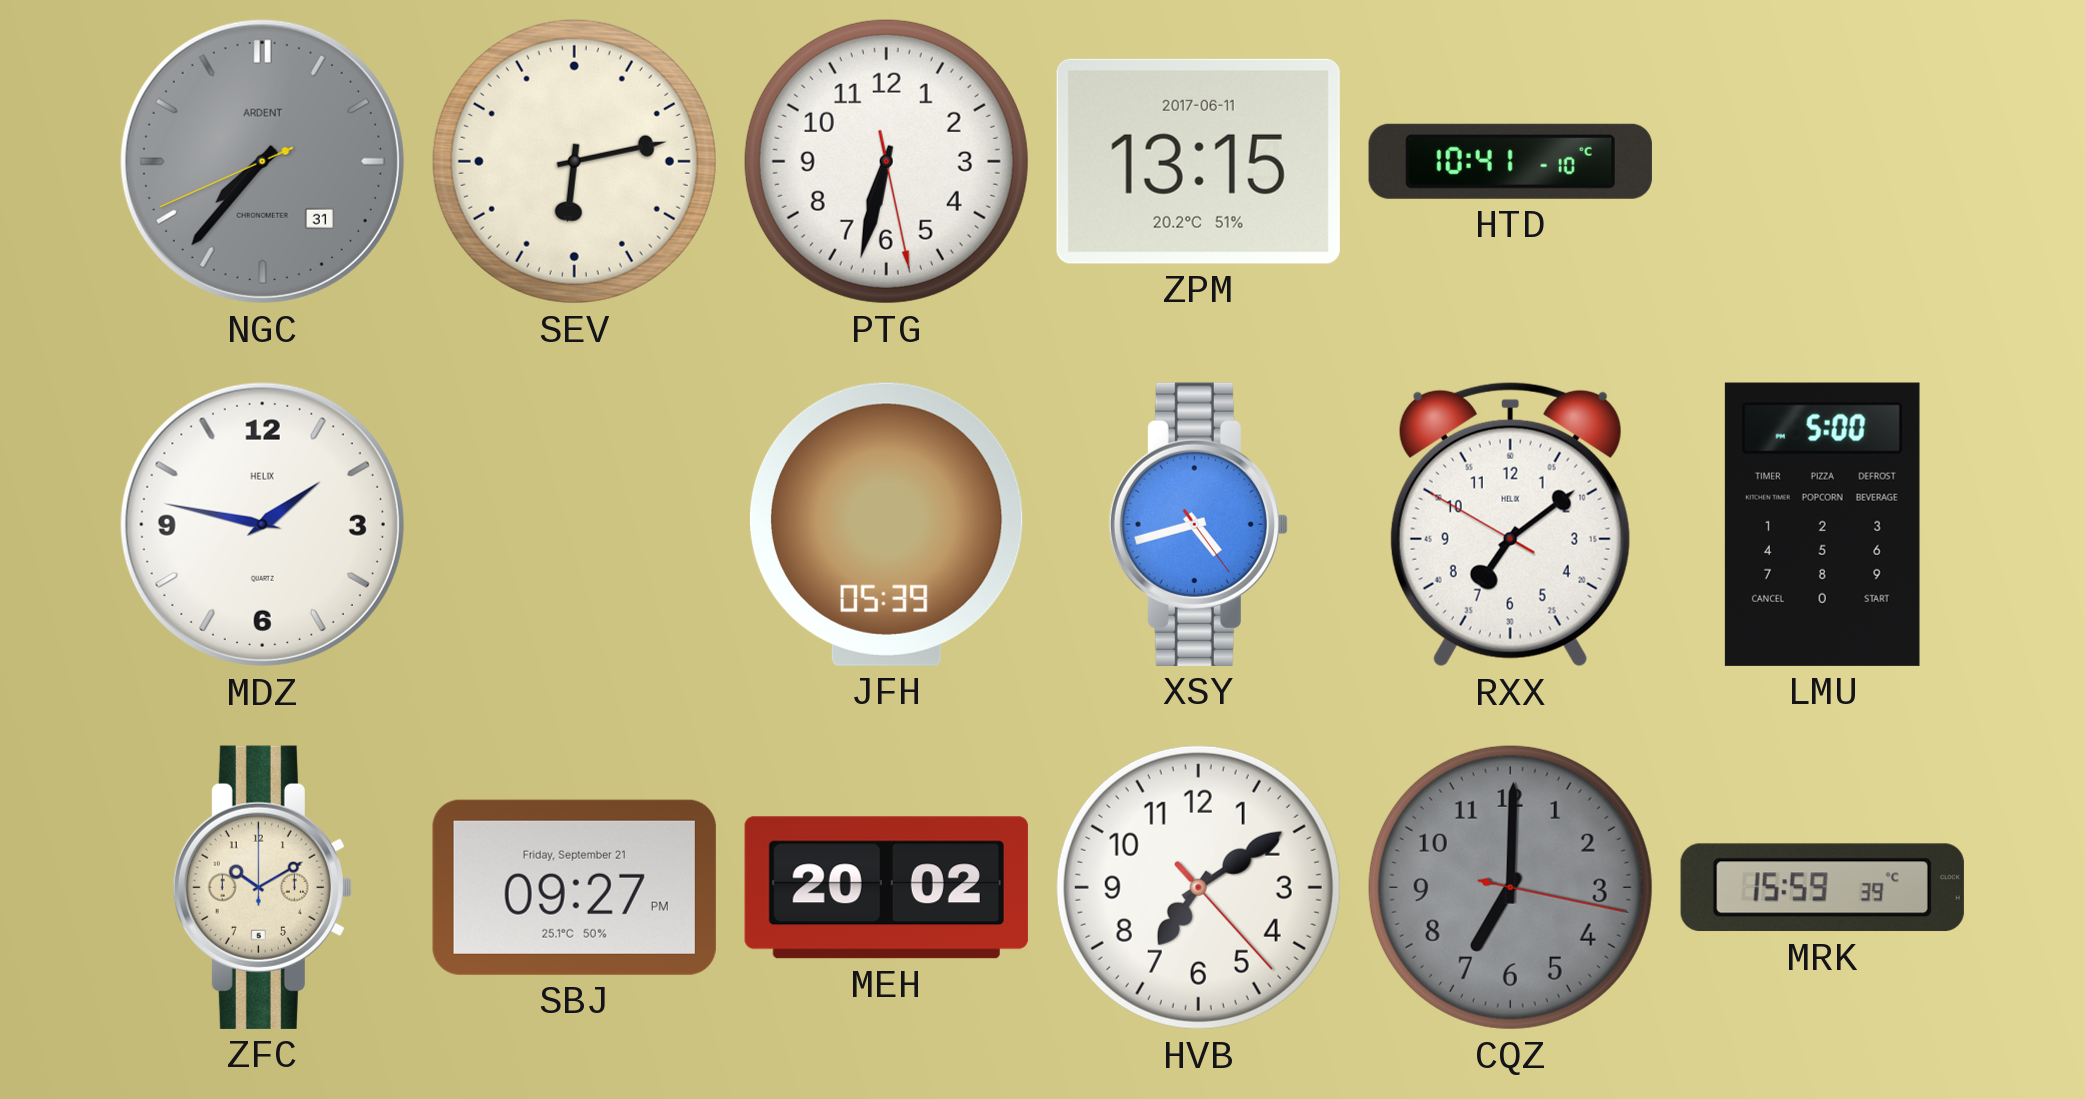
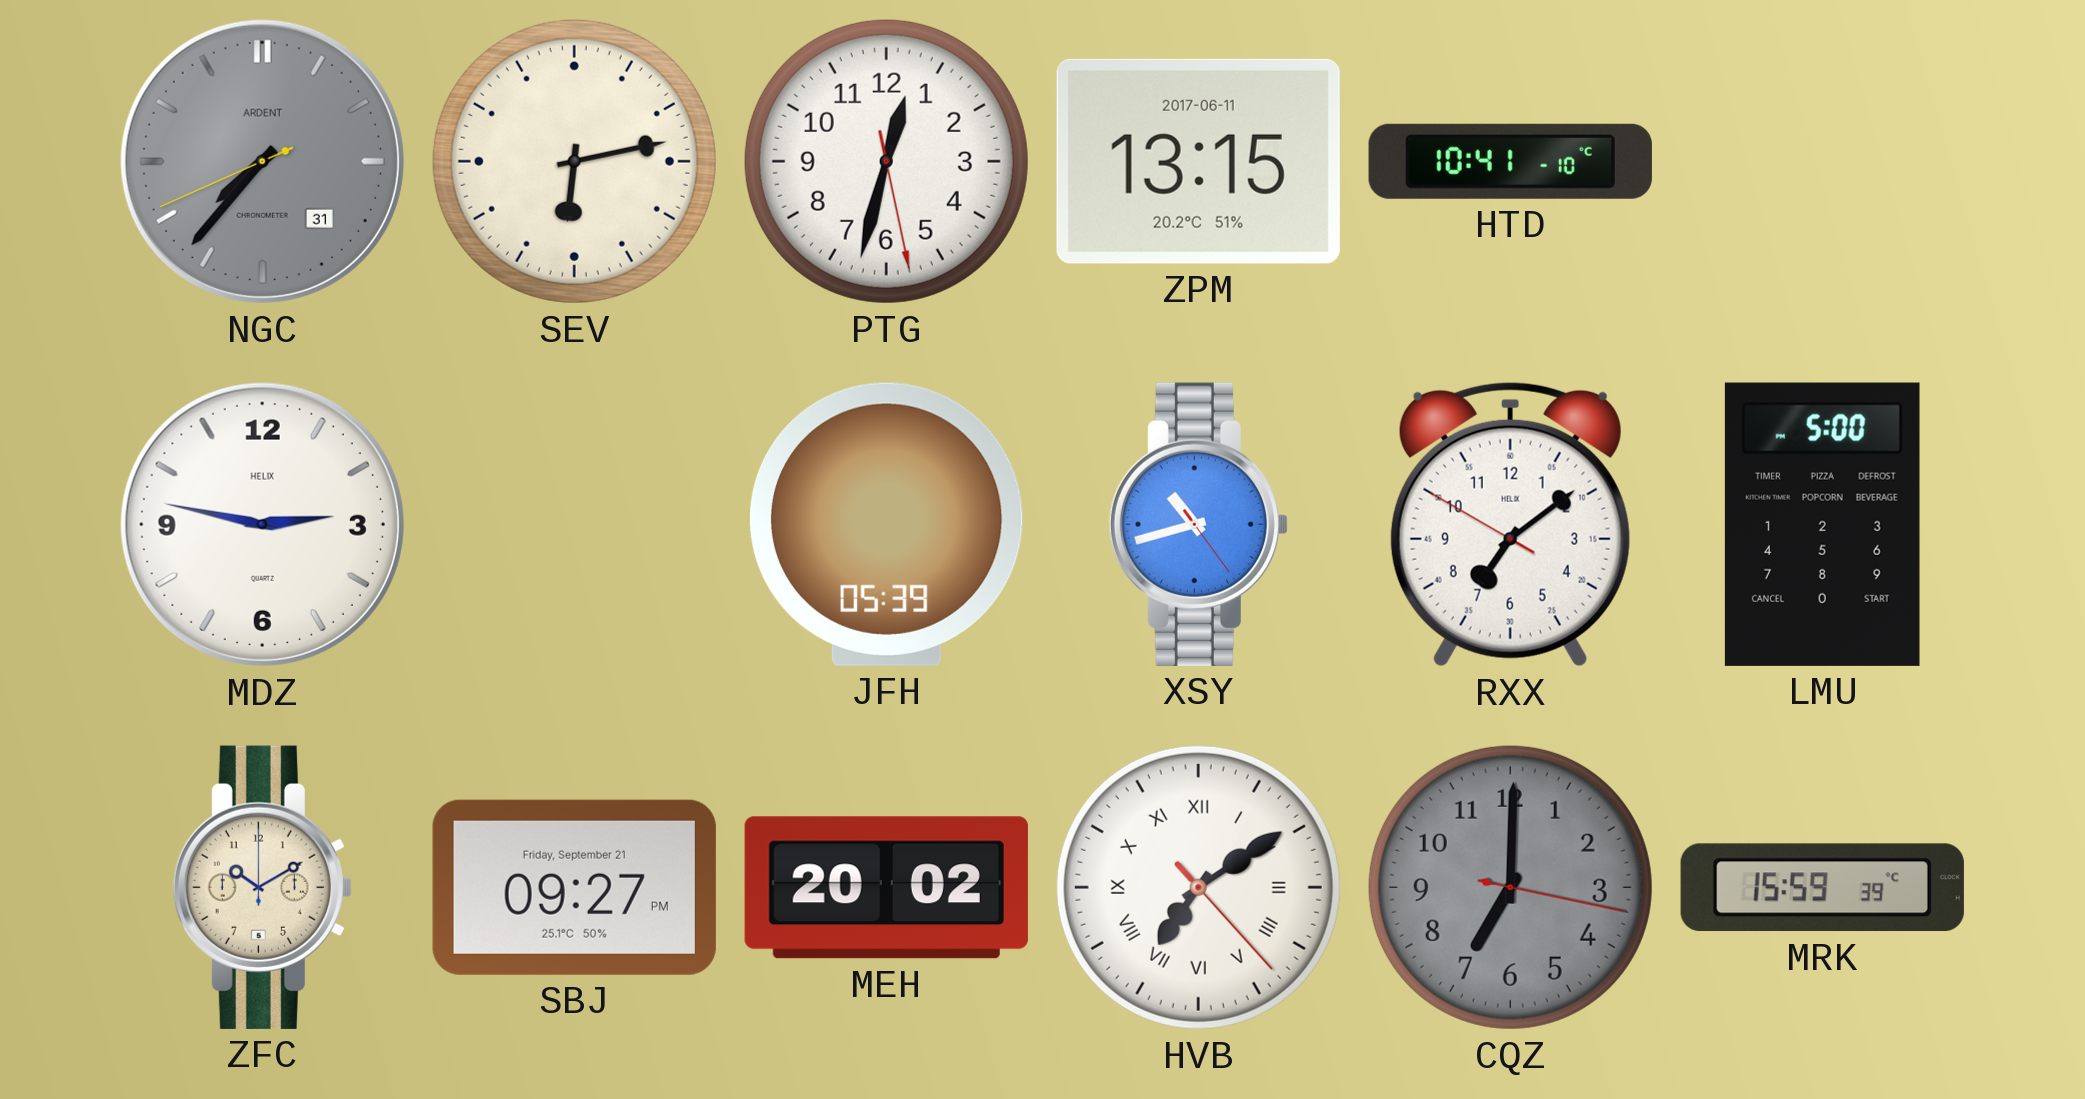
PTG: 6:32 -> 12:32 (886, 161)
MDZ: 1:47 -> 2:47 (262, 524)
XSY: 4:42 -> 10:42 (1198, 524)
HVB numerals: Arabic -> Roman (1198, 887)
